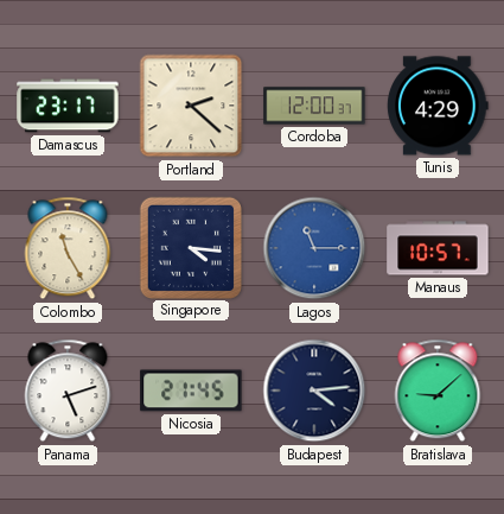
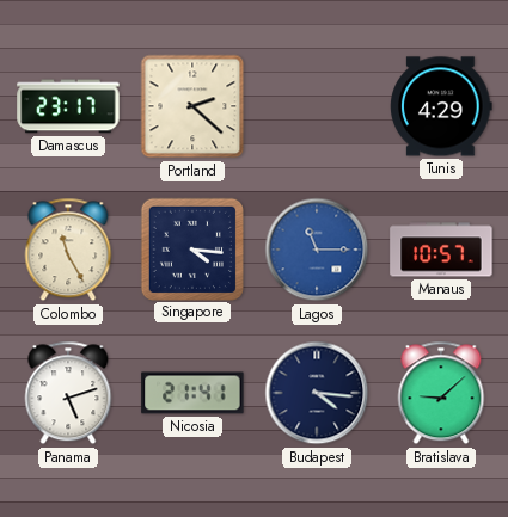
Cordoba: 12:00 -> none (314, 106)
Nicosia: 21:45 -> 21:41 (192, 393)
Budapest: 4:14 -> 4:16 (317, 393)
